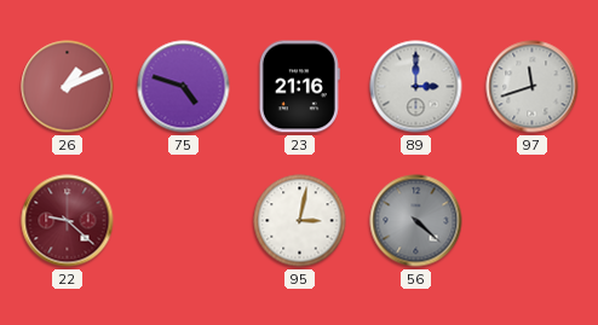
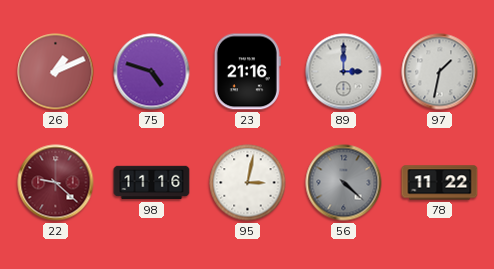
97: 11:42 -> 1:32 (440, 72)
98: none -> 11:16 (152, 183)
78: none -> 11:22 (440, 183)
